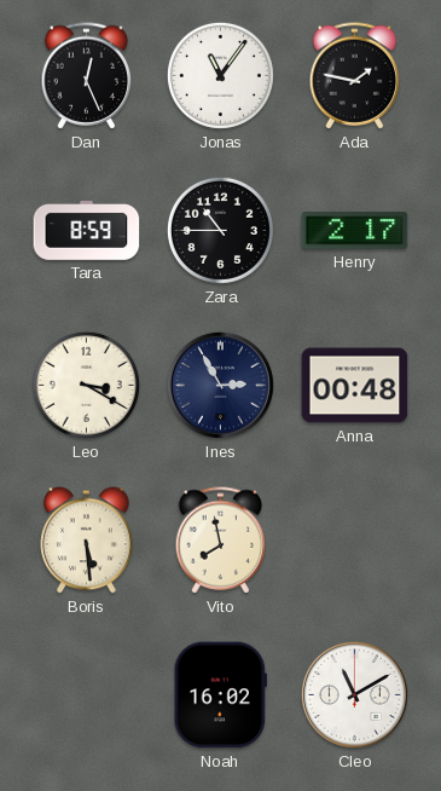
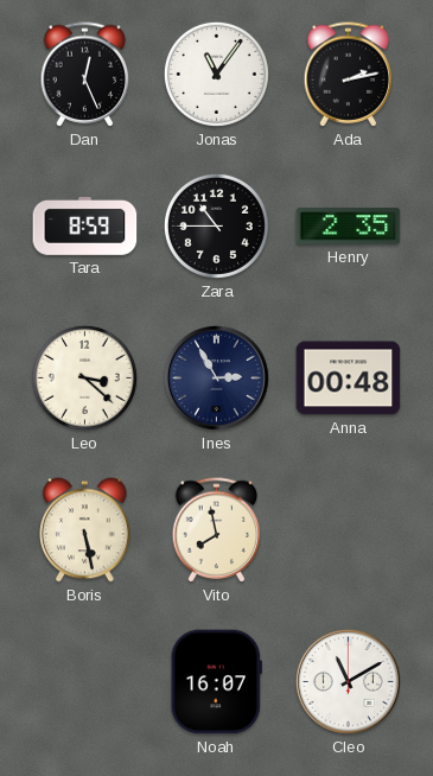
Ada: 1:47 -> 2:13 (349, 75)
Henry: 2:17 -> 2:35 (349, 227)
Leo: 3:20 -> 3:22 (84, 377)
Boris: 5:29 -> 5:28 (85, 530)
Noah: 16:02 -> 16:07 (216, 682)
